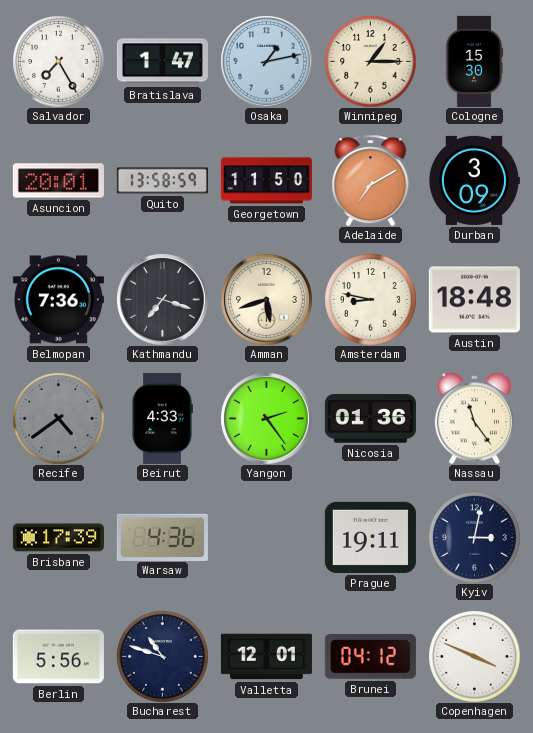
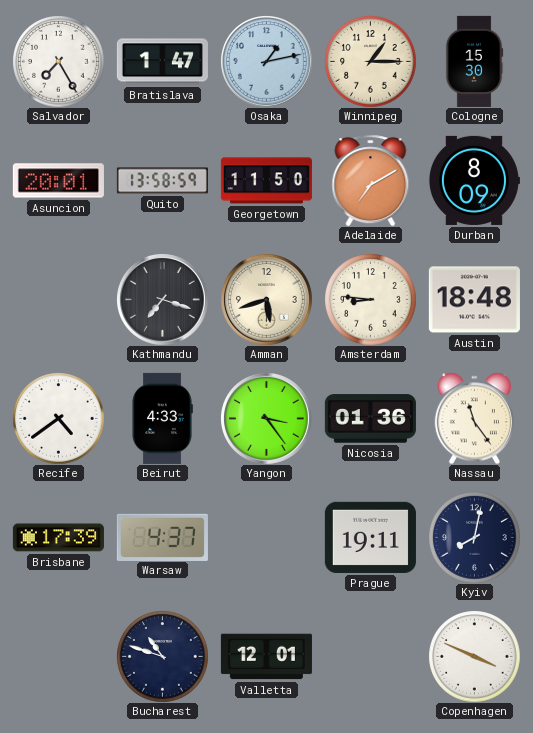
Durban: 3:09 -> 8:09 (474, 180)
Belmopan: 7:36 -> none (58, 300)
Amsterdam: 8:47 -> 8:46 (370, 299)
Recife dial: grey -> white (58, 418)
Yangon: 2:24 -> 3:24 (267, 419)
Warsaw: 4:36 -> 4:37 (162, 537)
Kyiv: 3:02 -> 8:02 (474, 537)
Berlin: 5:56 -> none (58, 657)
Brunei: 04:12 -> none (370, 657)
